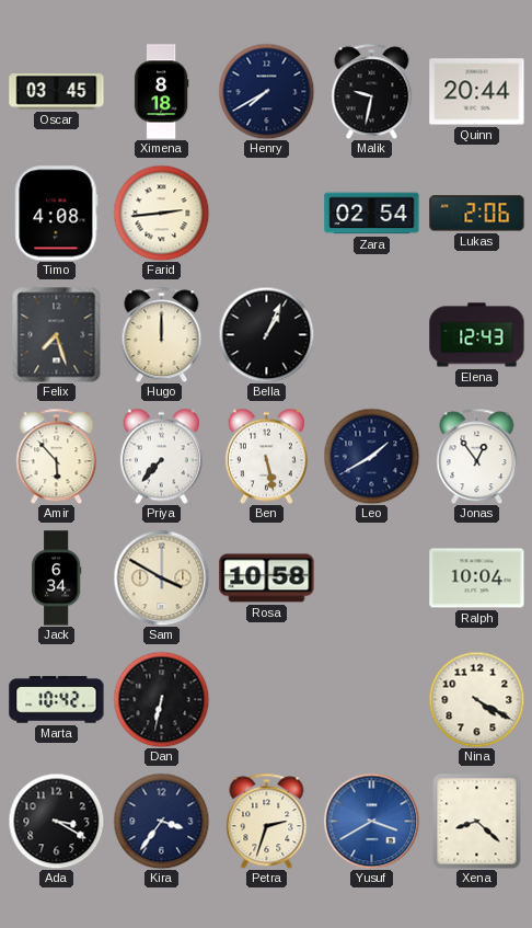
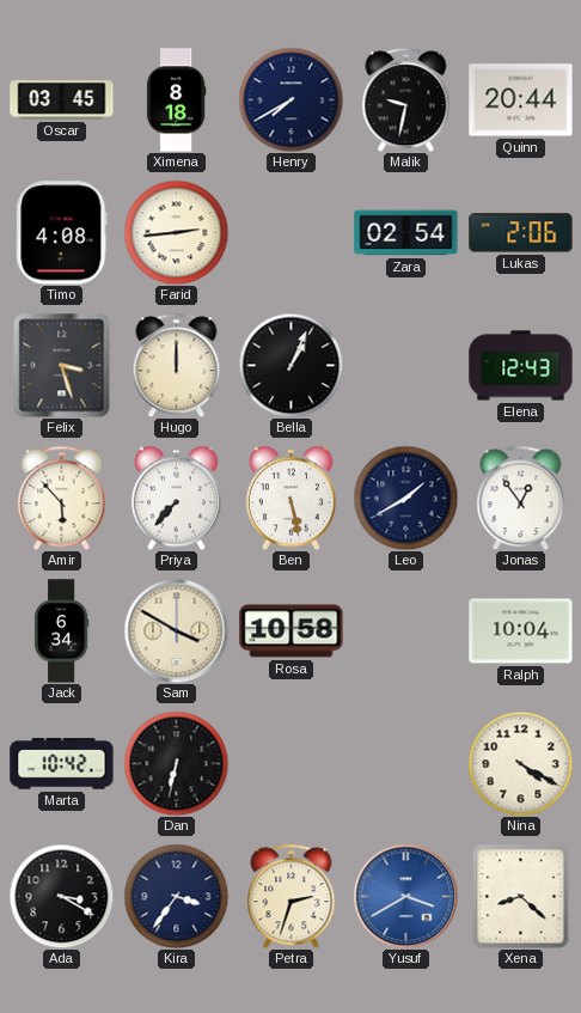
Felix: 7:27 -> 3:27 (62, 365)
